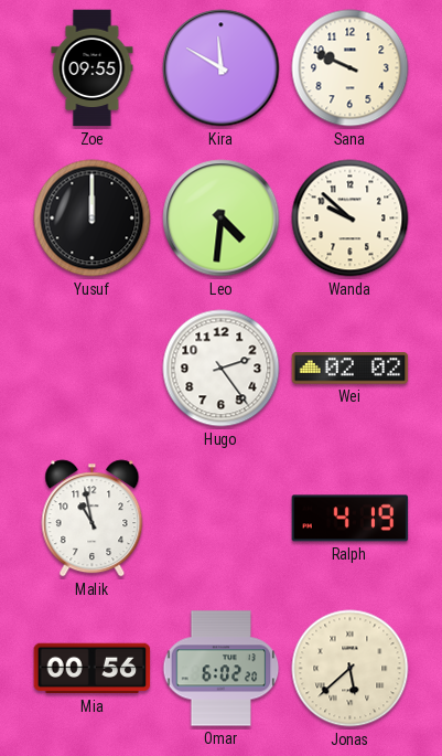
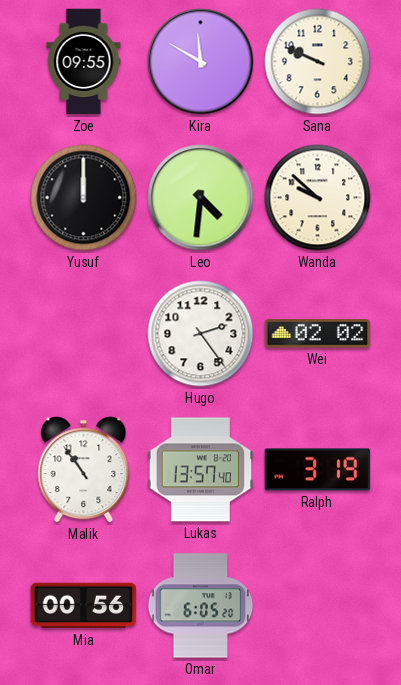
Malik: 10:58 -> 10:54 (84, 470)
Lukas: none -> 13:57 (201, 470)
Ralph: 4:19 -> 3:19 (318, 470)
Omar: 6:02 -> 6:05 (201, 606)
Jonas: 5:38 -> none (351, 669)
